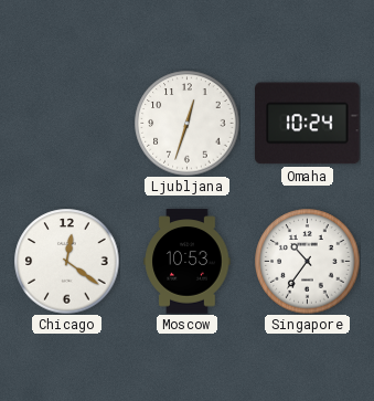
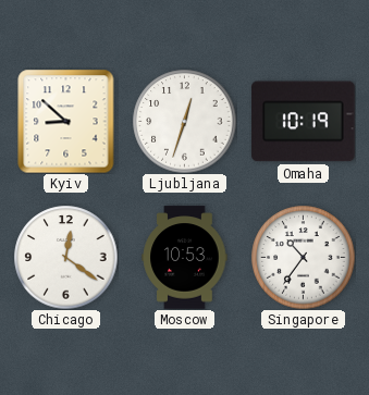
Kyiv: none -> 8:52 (66, 121)
Omaha: 10:24 -> 10:19 (304, 122)
